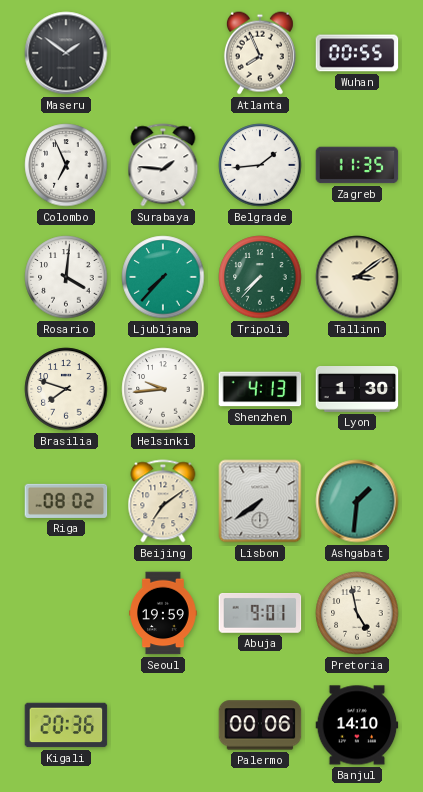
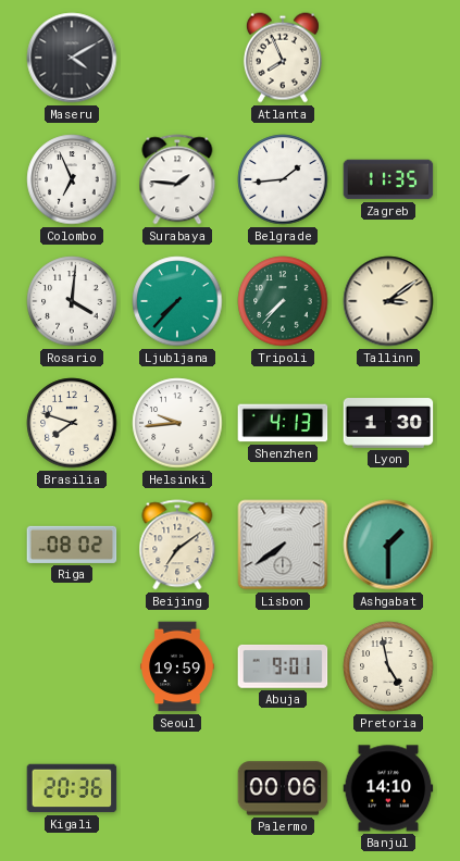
Maseru: 1:51 -> 4:10 (72, 58)
Wuhan: 00:55 -> none (357, 53)
Ashgabat: 1:31 -> 1:30 (388, 545)
